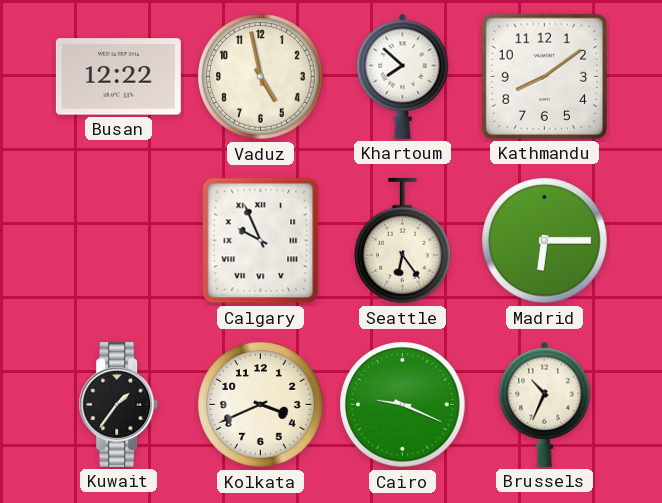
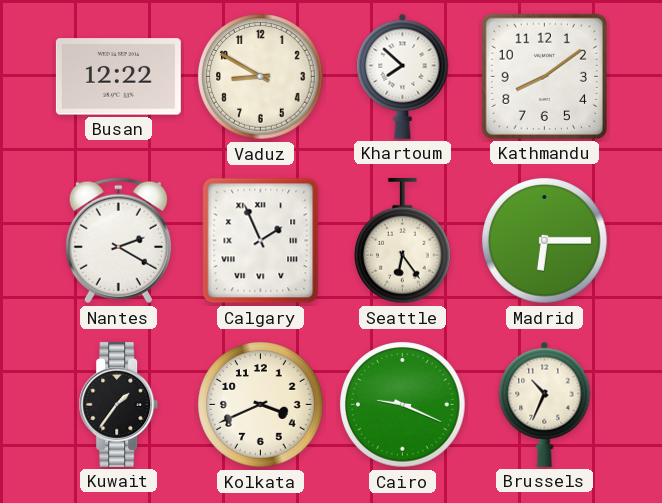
Vaduz: 4:58 -> 8:50 (261, 77)
Nantes: none -> 2:20 (118, 241)
Calgary: 9:56 -> 1:56 (261, 241)
